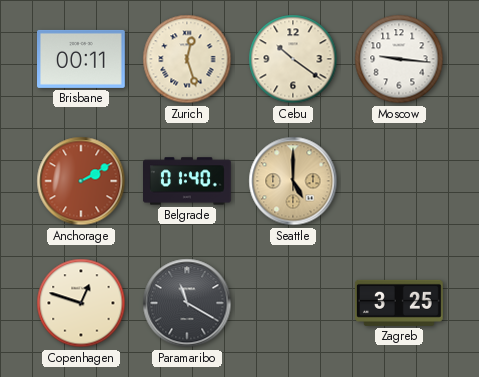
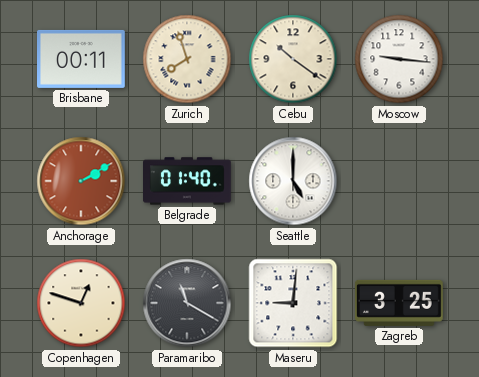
Zurich: 12:27 -> 7:57 (187, 59)
Seattle dial: champagne -> white (293, 181)
Maseru: none -> 9:01 (293, 303)
